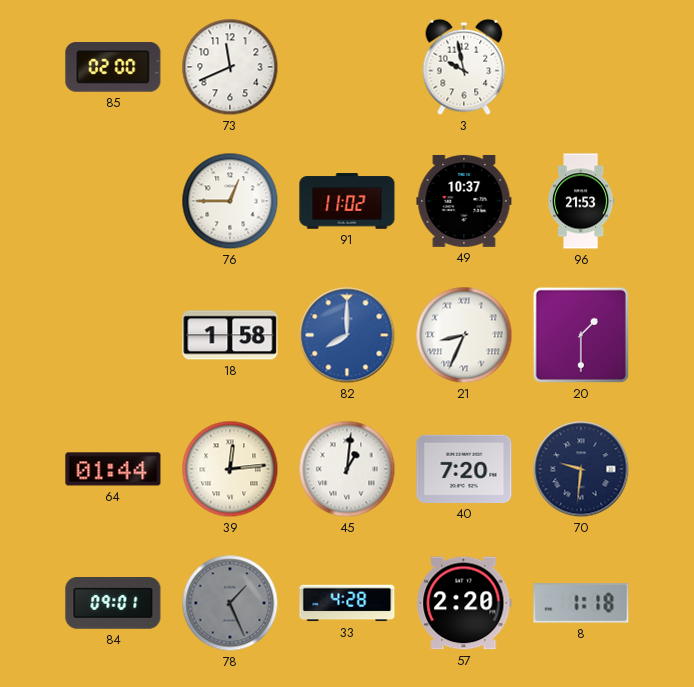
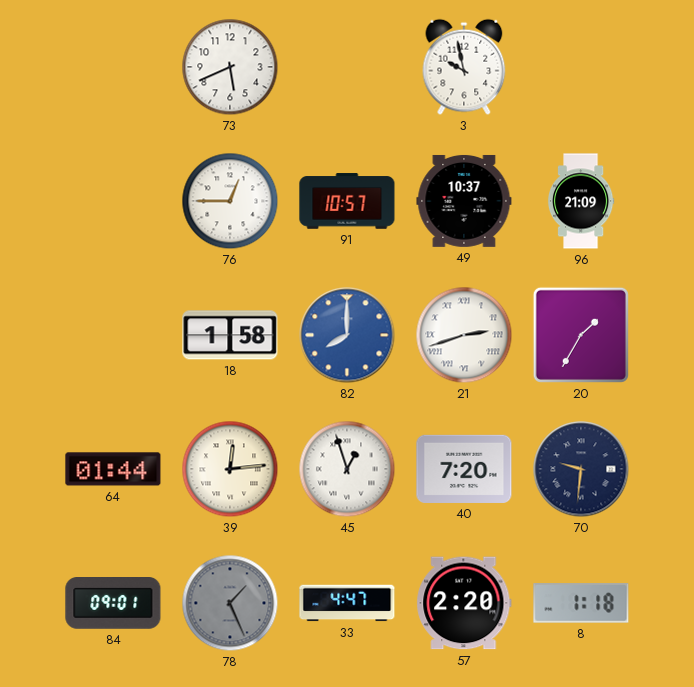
85: 02:00 -> none (113, 67)
73: 11:41 -> 5:41 (230, 67)
91: 11:02 -> 10:57 (347, 201)
96: 21:53 -> 21:09 (581, 201)
21: 8:34 -> 2:42 (464, 335)
20: 1:30 -> 1:35 (581, 335)
45: 1:01 -> 12:57 (347, 469)
33: 4:28 -> 4:47 (347, 603)
